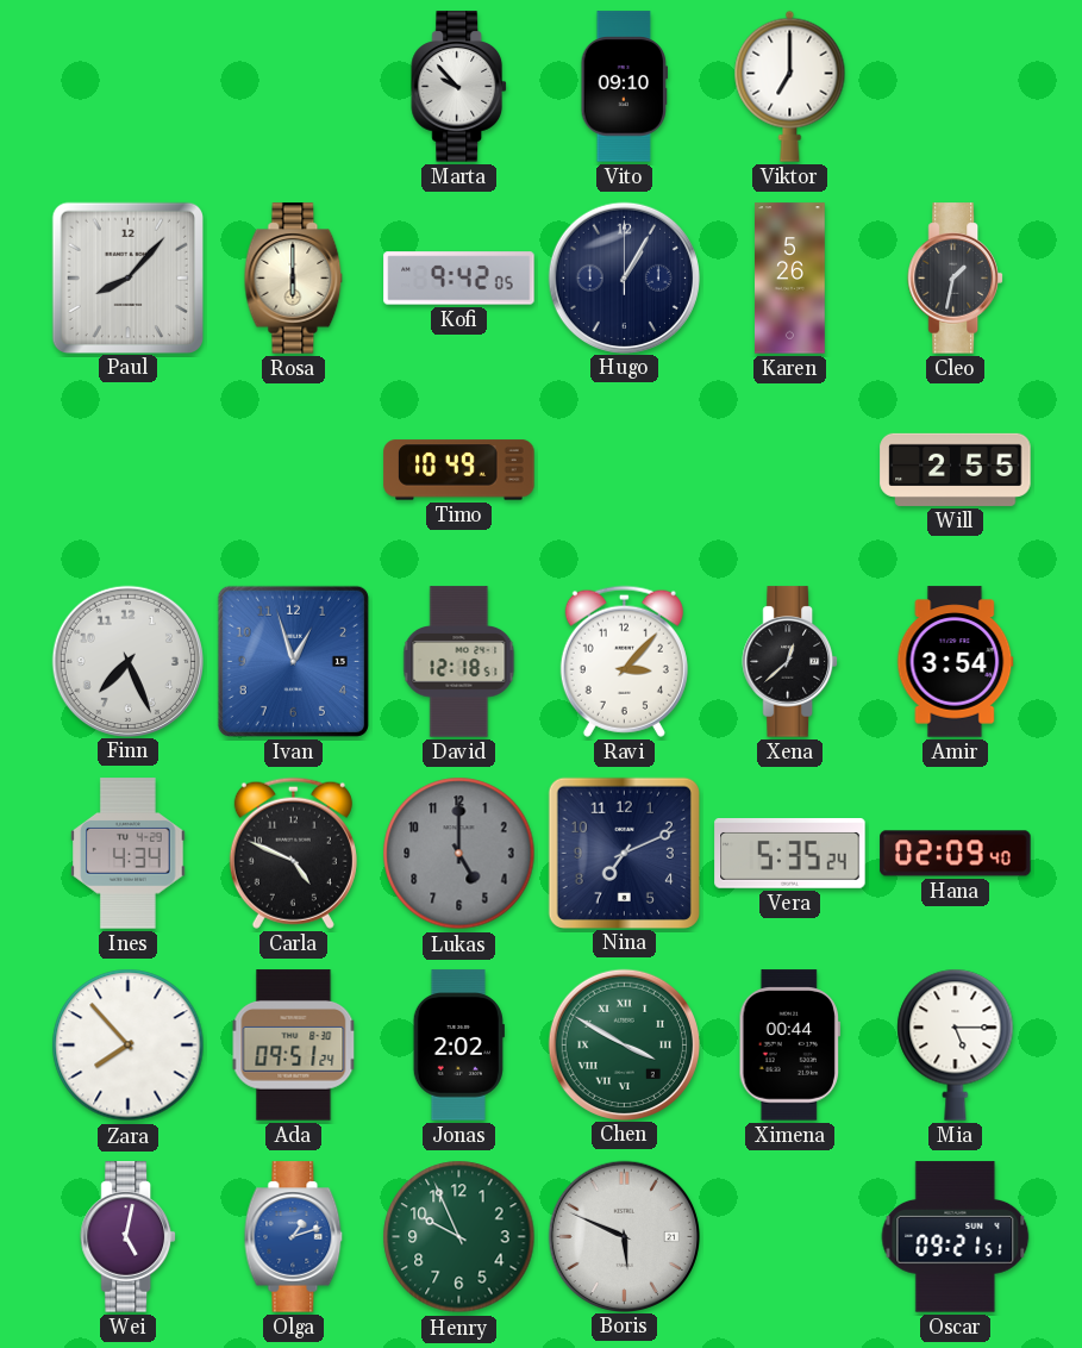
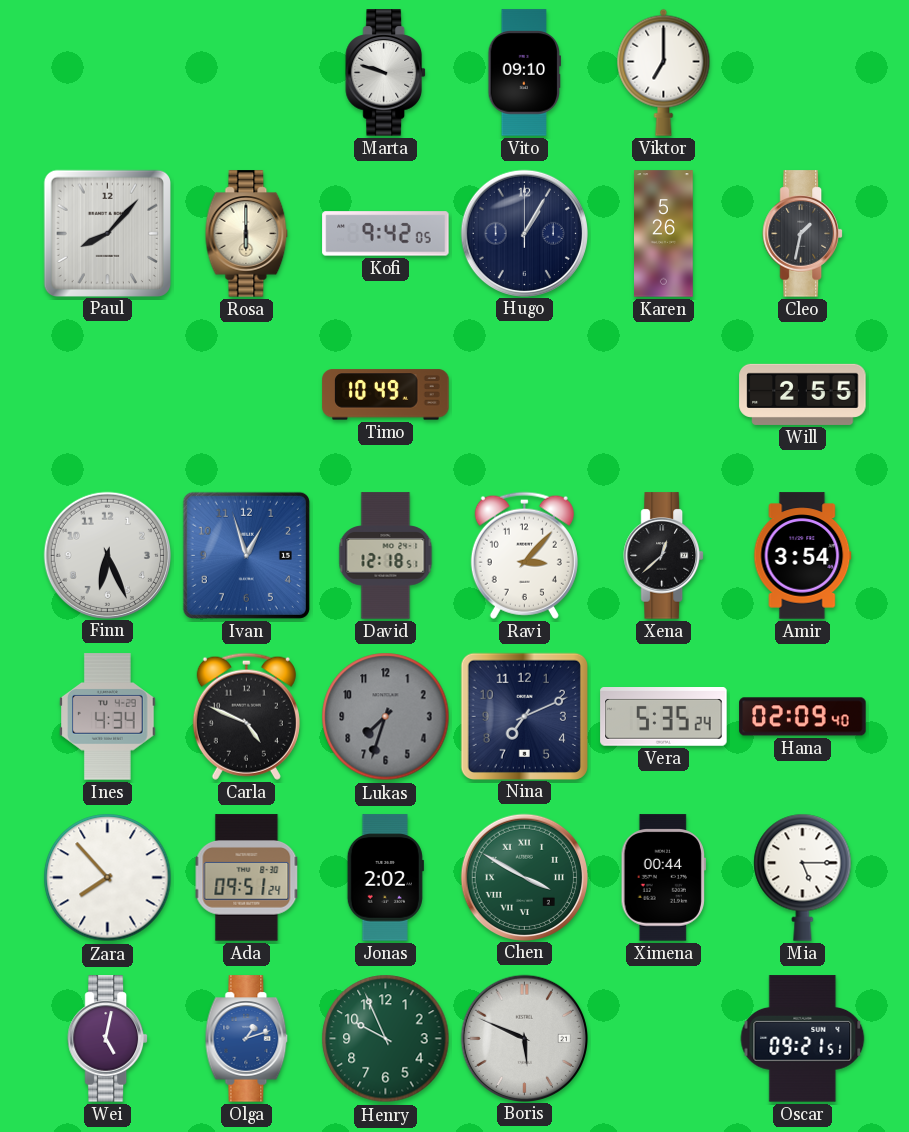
Marta: 9:53 -> 9:48 (385, 73)
Finn: 7:26 -> 6:26 (107, 555)
Lukas: 5:00 -> 7:33 (386, 717)
